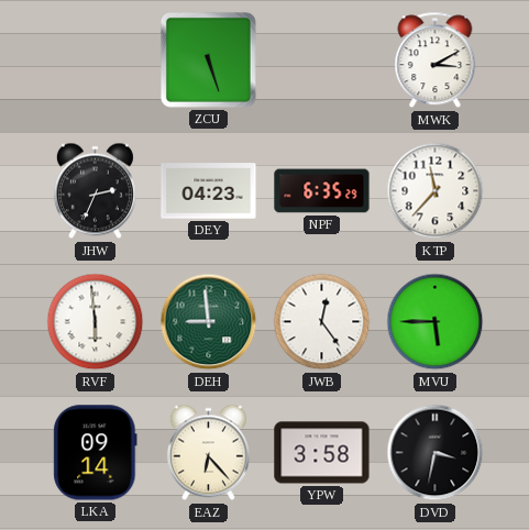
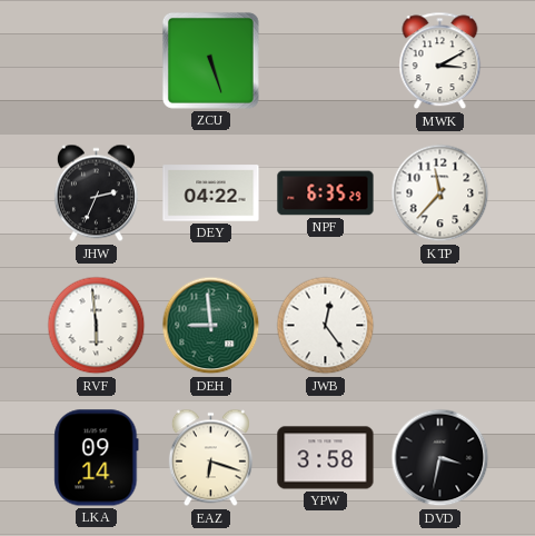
DEY: 04:23 -> 04:22 (211, 193)
MVU: 5:45 -> none (436, 322)
EAZ: 6:23 -> 6:18 (210, 458)
